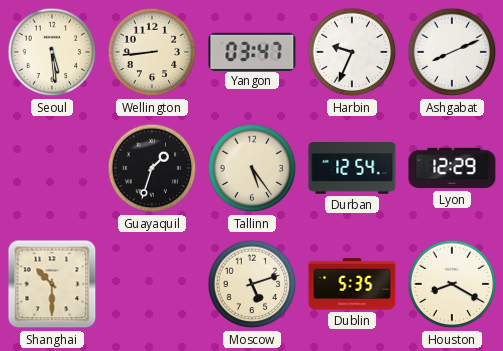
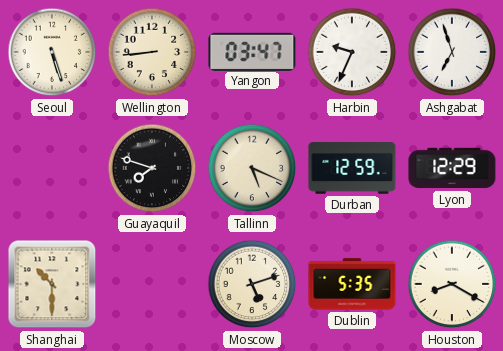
Seoul: 5:29 -> 5:27 (52, 52)
Ashgabat: 8:11 -> 6:57 (452, 52)
Guayaquil: 1:33 -> 7:48 (152, 168)
Tallinn: 5:24 -> 5:19 (252, 168)
Durban: 12:54 -> 12:59 (352, 168)
